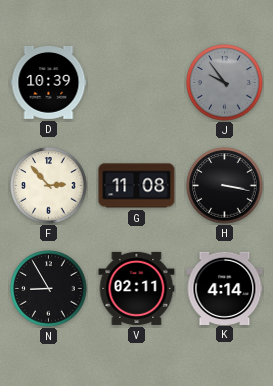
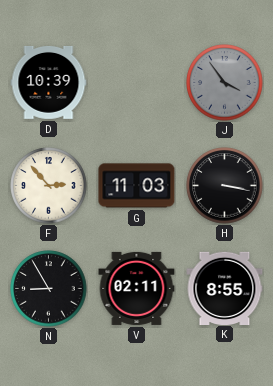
J: 9:54 -> 3:54 (225, 83)
G: 11:08 -> 11:03 (137, 186)
K: 4:14 -> 8:55 (225, 288)
